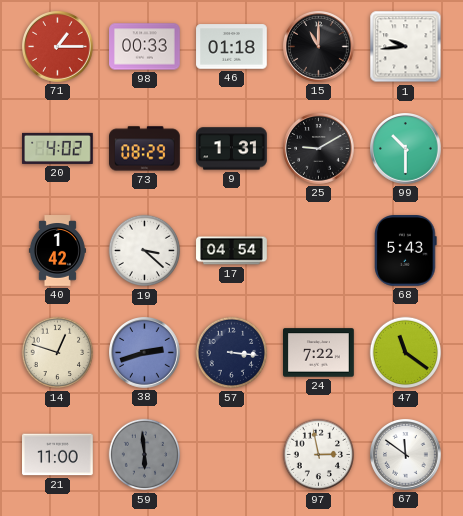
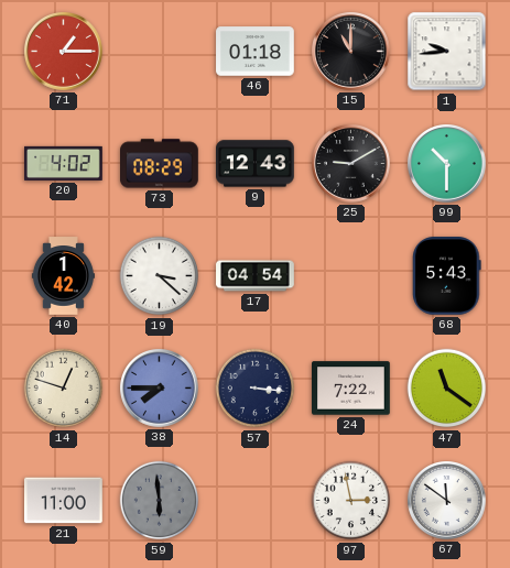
98: 00:33 -> none (145, 47)
9: 1:31 -> 12:43 (256, 164)
38: 2:42 -> 7:45 (160, 389)
